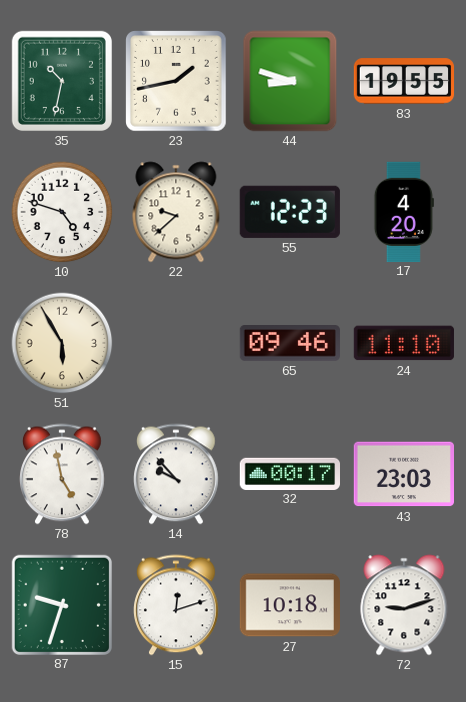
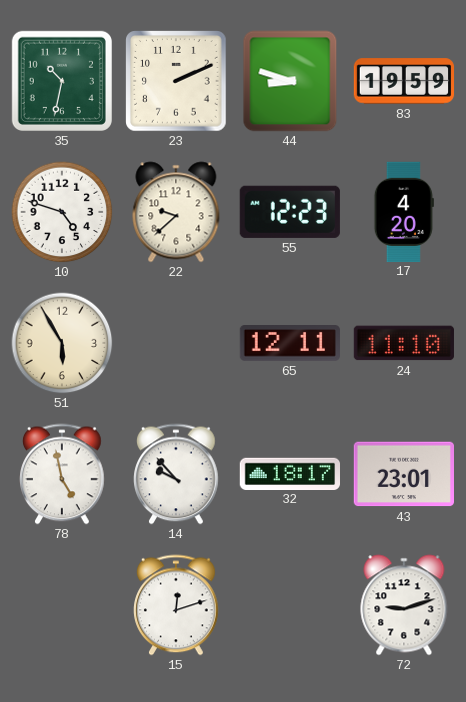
23: 1:43 -> 2:11 (176, 81)
83: 19:55 -> 19:59 (404, 81)
65: 09:46 -> 12:11 (289, 344)
32: 00:17 -> 18:17 (289, 473)
43: 23:03 -> 23:01 (403, 474)
87: 9:33 -> none (61, 604)
27: 10:18 -> none (290, 605)
